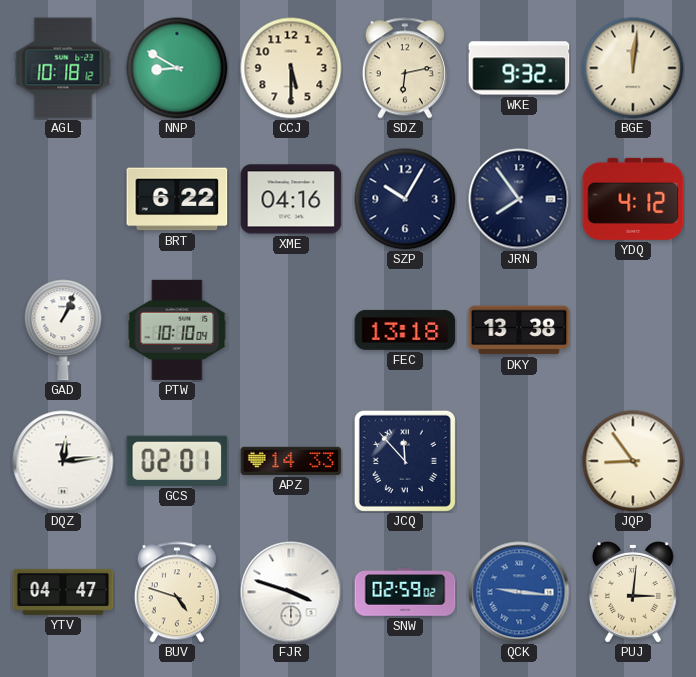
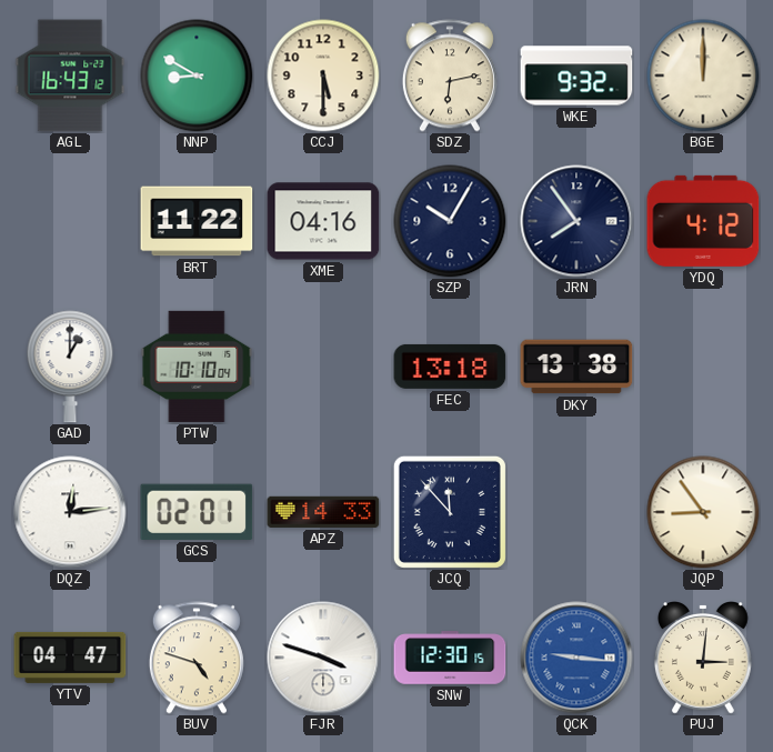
AGL: 10:18 -> 16:43 (70, 76)
BGE: 12:01 -> 12:00 (703, 76)
BRT: 6:22 -> 11:22 (197, 221)
GAD: 1:04 -> 1:00 (70, 367)
SNW: 02:59 -> 12:30 (450, 658)
